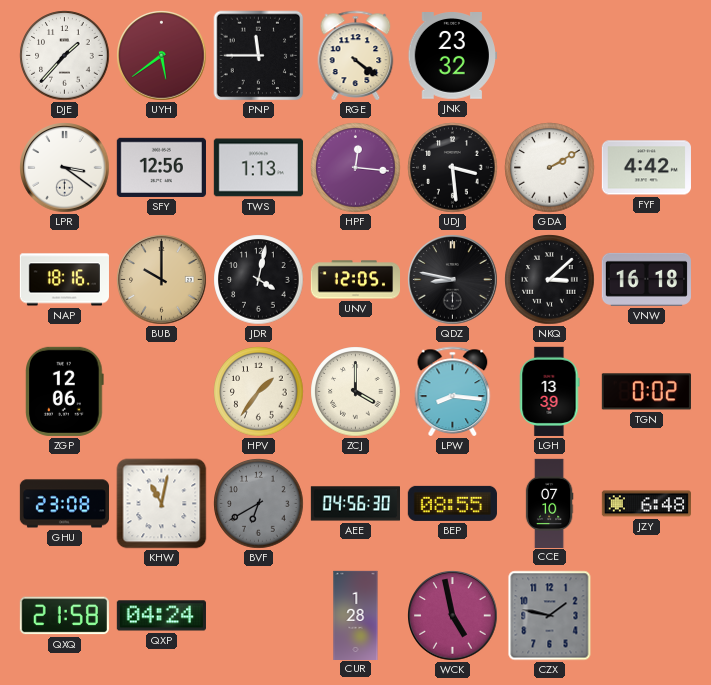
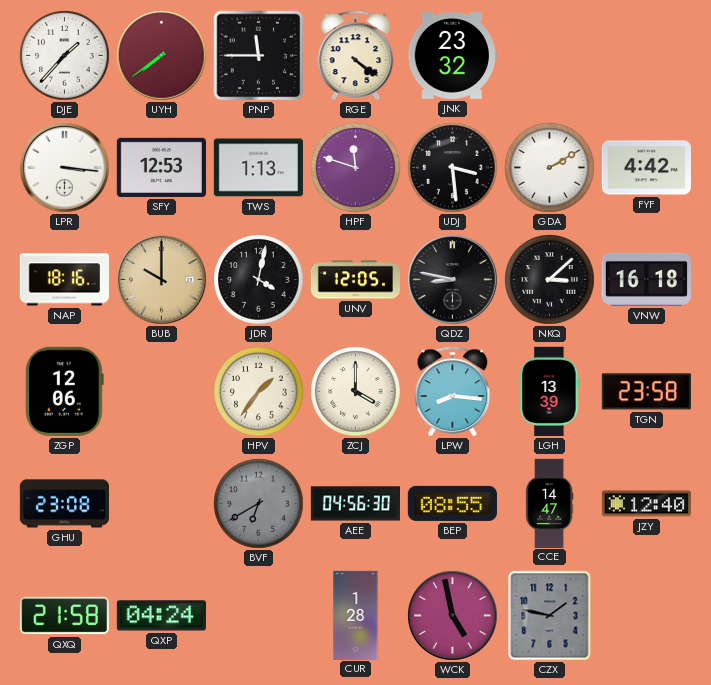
UYH: 5:39 -> 7:39 (162, 56)
LPR: 3:21 -> 3:16 (65, 168)
SFY: 12:56 -> 12:53 (161, 167)
HPF: 12:16 -> 11:48 (356, 168)
TGN: 0:02 -> 23:58 (646, 392)
KHW: 11:02 -> none (162, 504)
CCE: 07:10 -> 14:47 (549, 503)
JZY: 6:48 -> 12:40 (646, 504)
